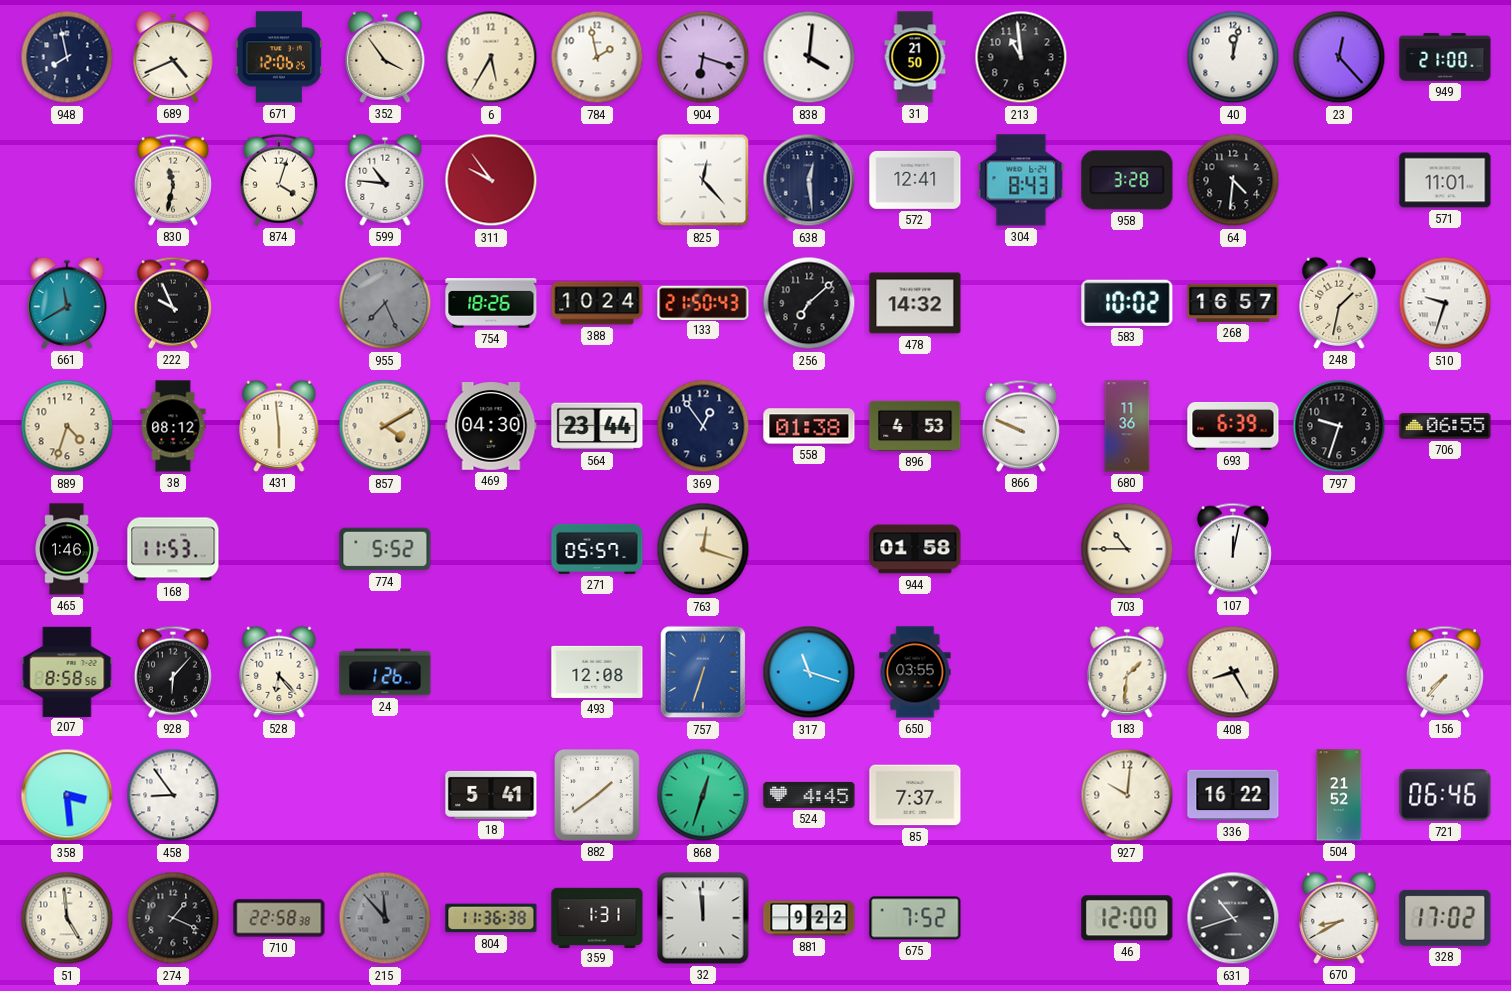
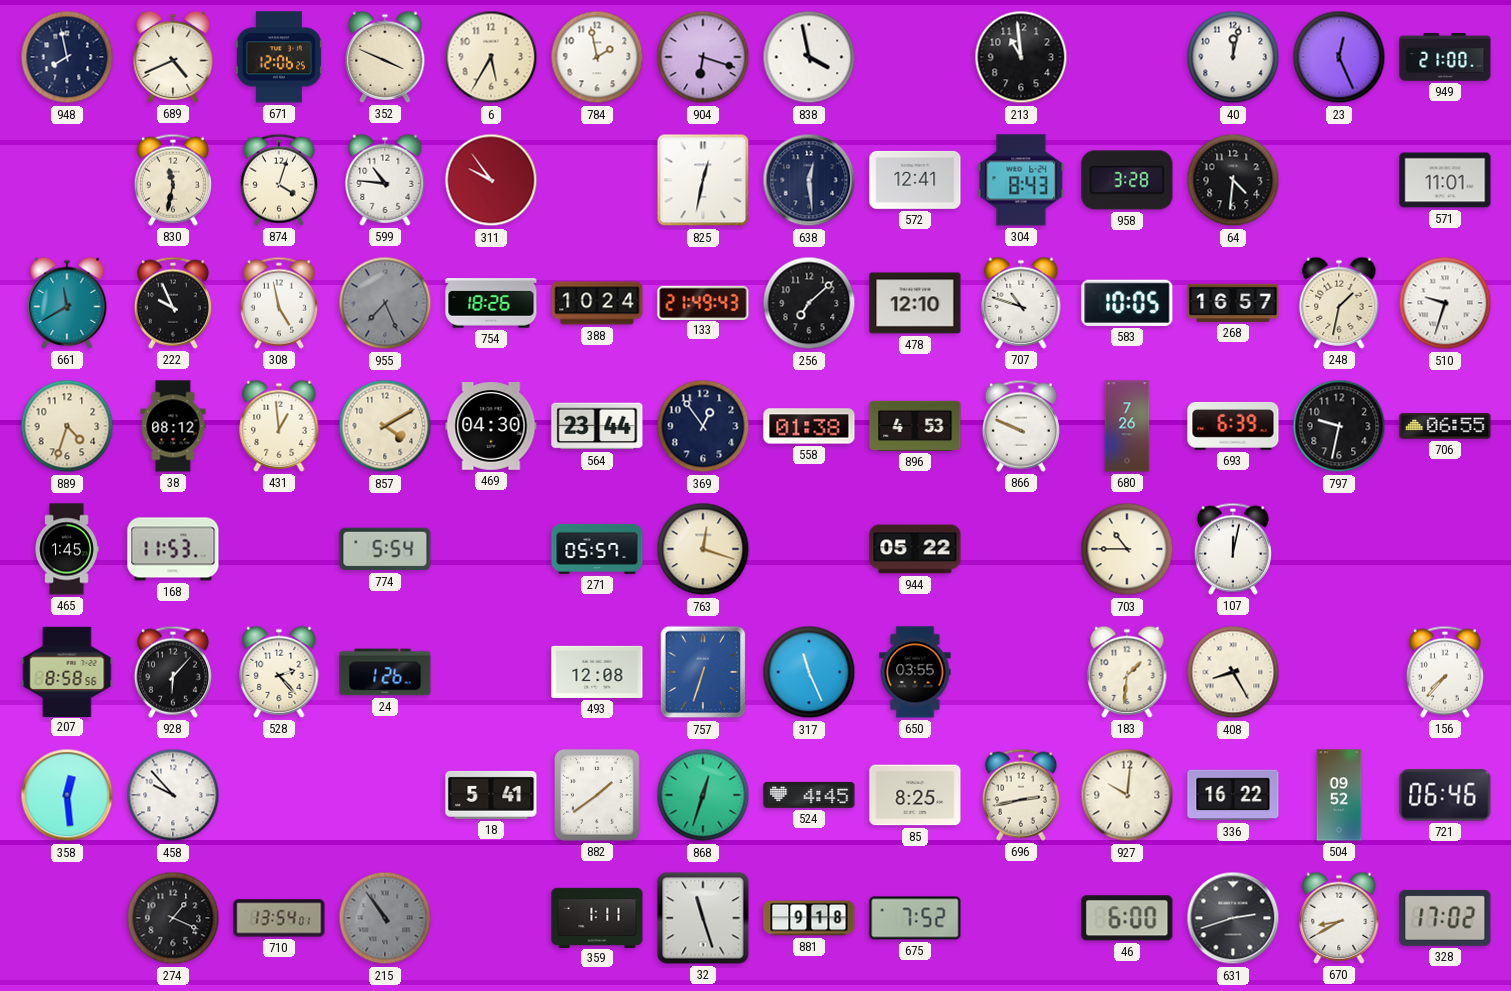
352: 3:54 -> 3:49 (385, 57)
838: 4:01 -> 3:58 (809, 57)
31: 21:50 -> none (915, 57)
23: 12:23 -> 12:26 (1339, 57)
825: 12:23 -> 12:32 (703, 180)
308: none -> 4:58 (279, 303)
133: 21:50 -> 21:49 (703, 302)
478: 14:32 -> 12:10 (915, 303)
707: none -> 10:48 (1021, 303)
583: 10:02 -> 10:05 (1127, 303)
431: 5:59 -> 12:59 (279, 426)
680: 11:36 -> 7:26 (1127, 426)
797: 9:33 -> 9:32 (1339, 426)
465: 1:46 -> 1:45 (67, 549)
774: 5:52 -> 5:54 (385, 549)
944: 01:58 -> 05:22 (915, 549)
528: 6:23 -> 2:23 (279, 672)
317: 11:18 -> 11:26 (809, 672)
358: 3:29 -> 12:29 (67, 795)
458: 8:54 -> 9:53 (173, 795)
85: 7:37 -> 8:25 (915, 795)
696: none -> 2:43 (1021, 795)
504: 21:52 -> 09:52 (1339, 795)
51: 4:59 -> none (67, 918)
710: 22:58 -> 13:54 (279, 918)
215: 11:53 -> 10:54 (385, 918)
804: 11:36 -> none (491, 918)
359: 1:31 -> 1:11 (597, 917)
32: 11:59 -> 11:27 (703, 918)
881: 9:22 -> 9:18 (809, 918)
46: 12:00 -> 6:00 (1127, 918)
631: 10:42 -> 2:42 (1233, 918)
